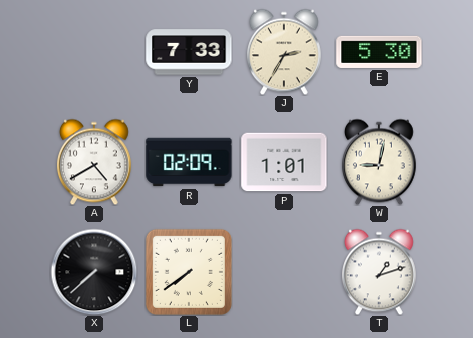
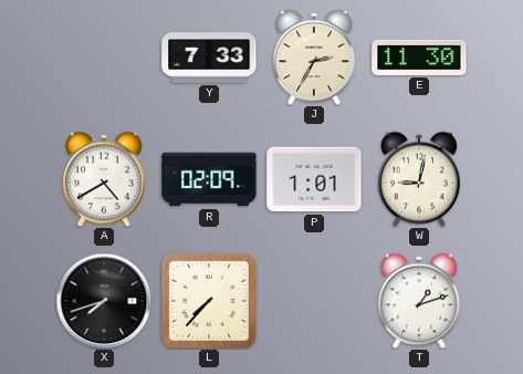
E: 5:30 -> 11:30 (419, 58)
X: 7:38 -> 7:42 (104, 301)
L: 7:39 -> 7:37 (209, 301)
